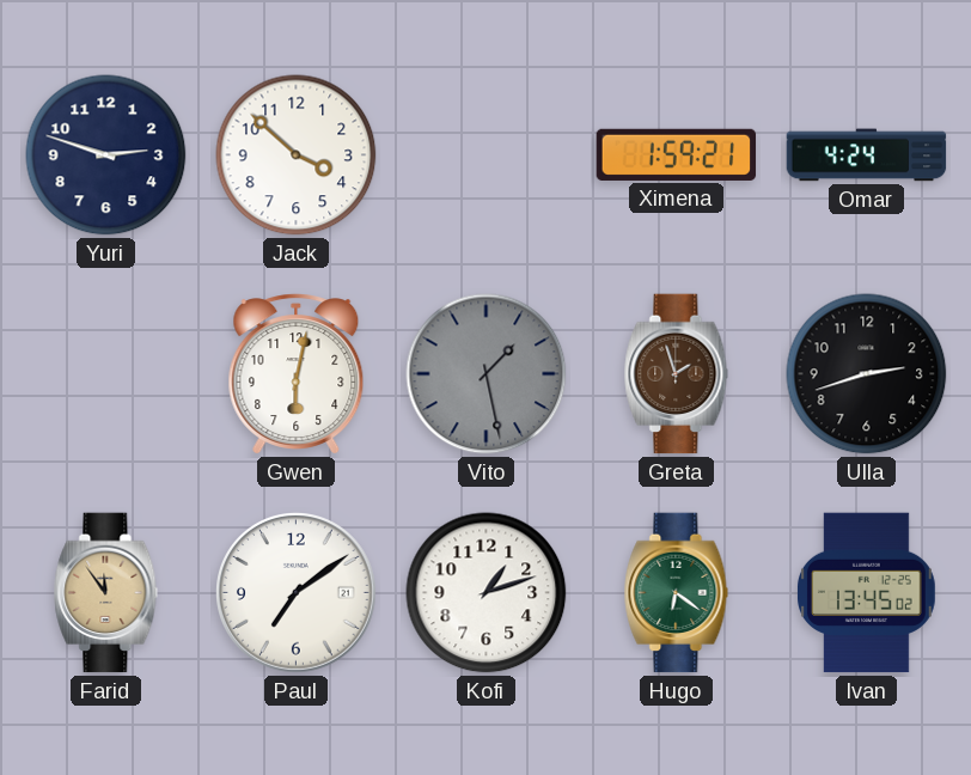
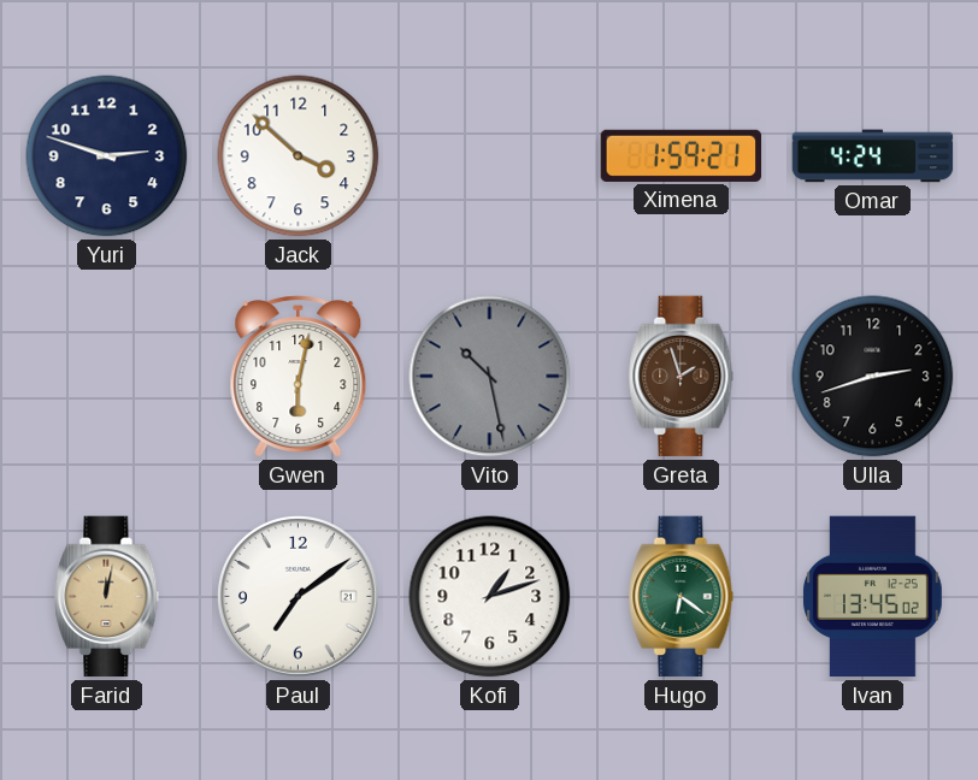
Vito: 1:28 -> 10:28 (490, 377)
Farid: 11:54 -> 12:02 (107, 597)
